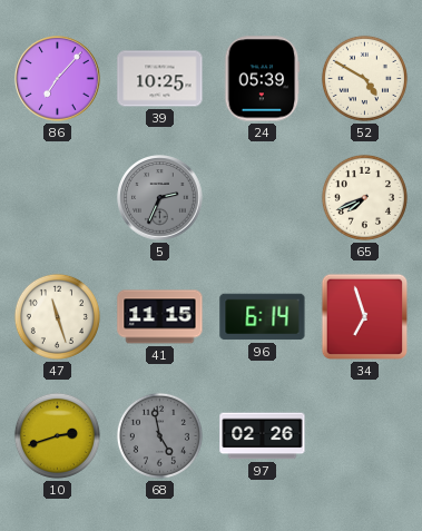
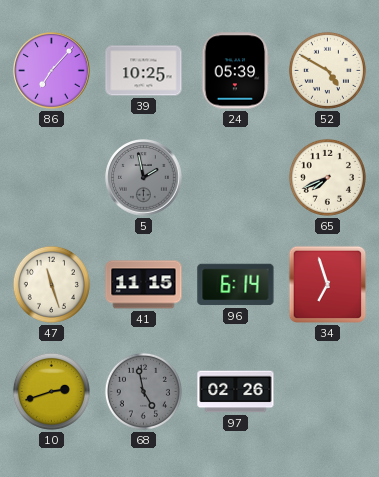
5: 2:34 -> 1:58 (144, 178)
